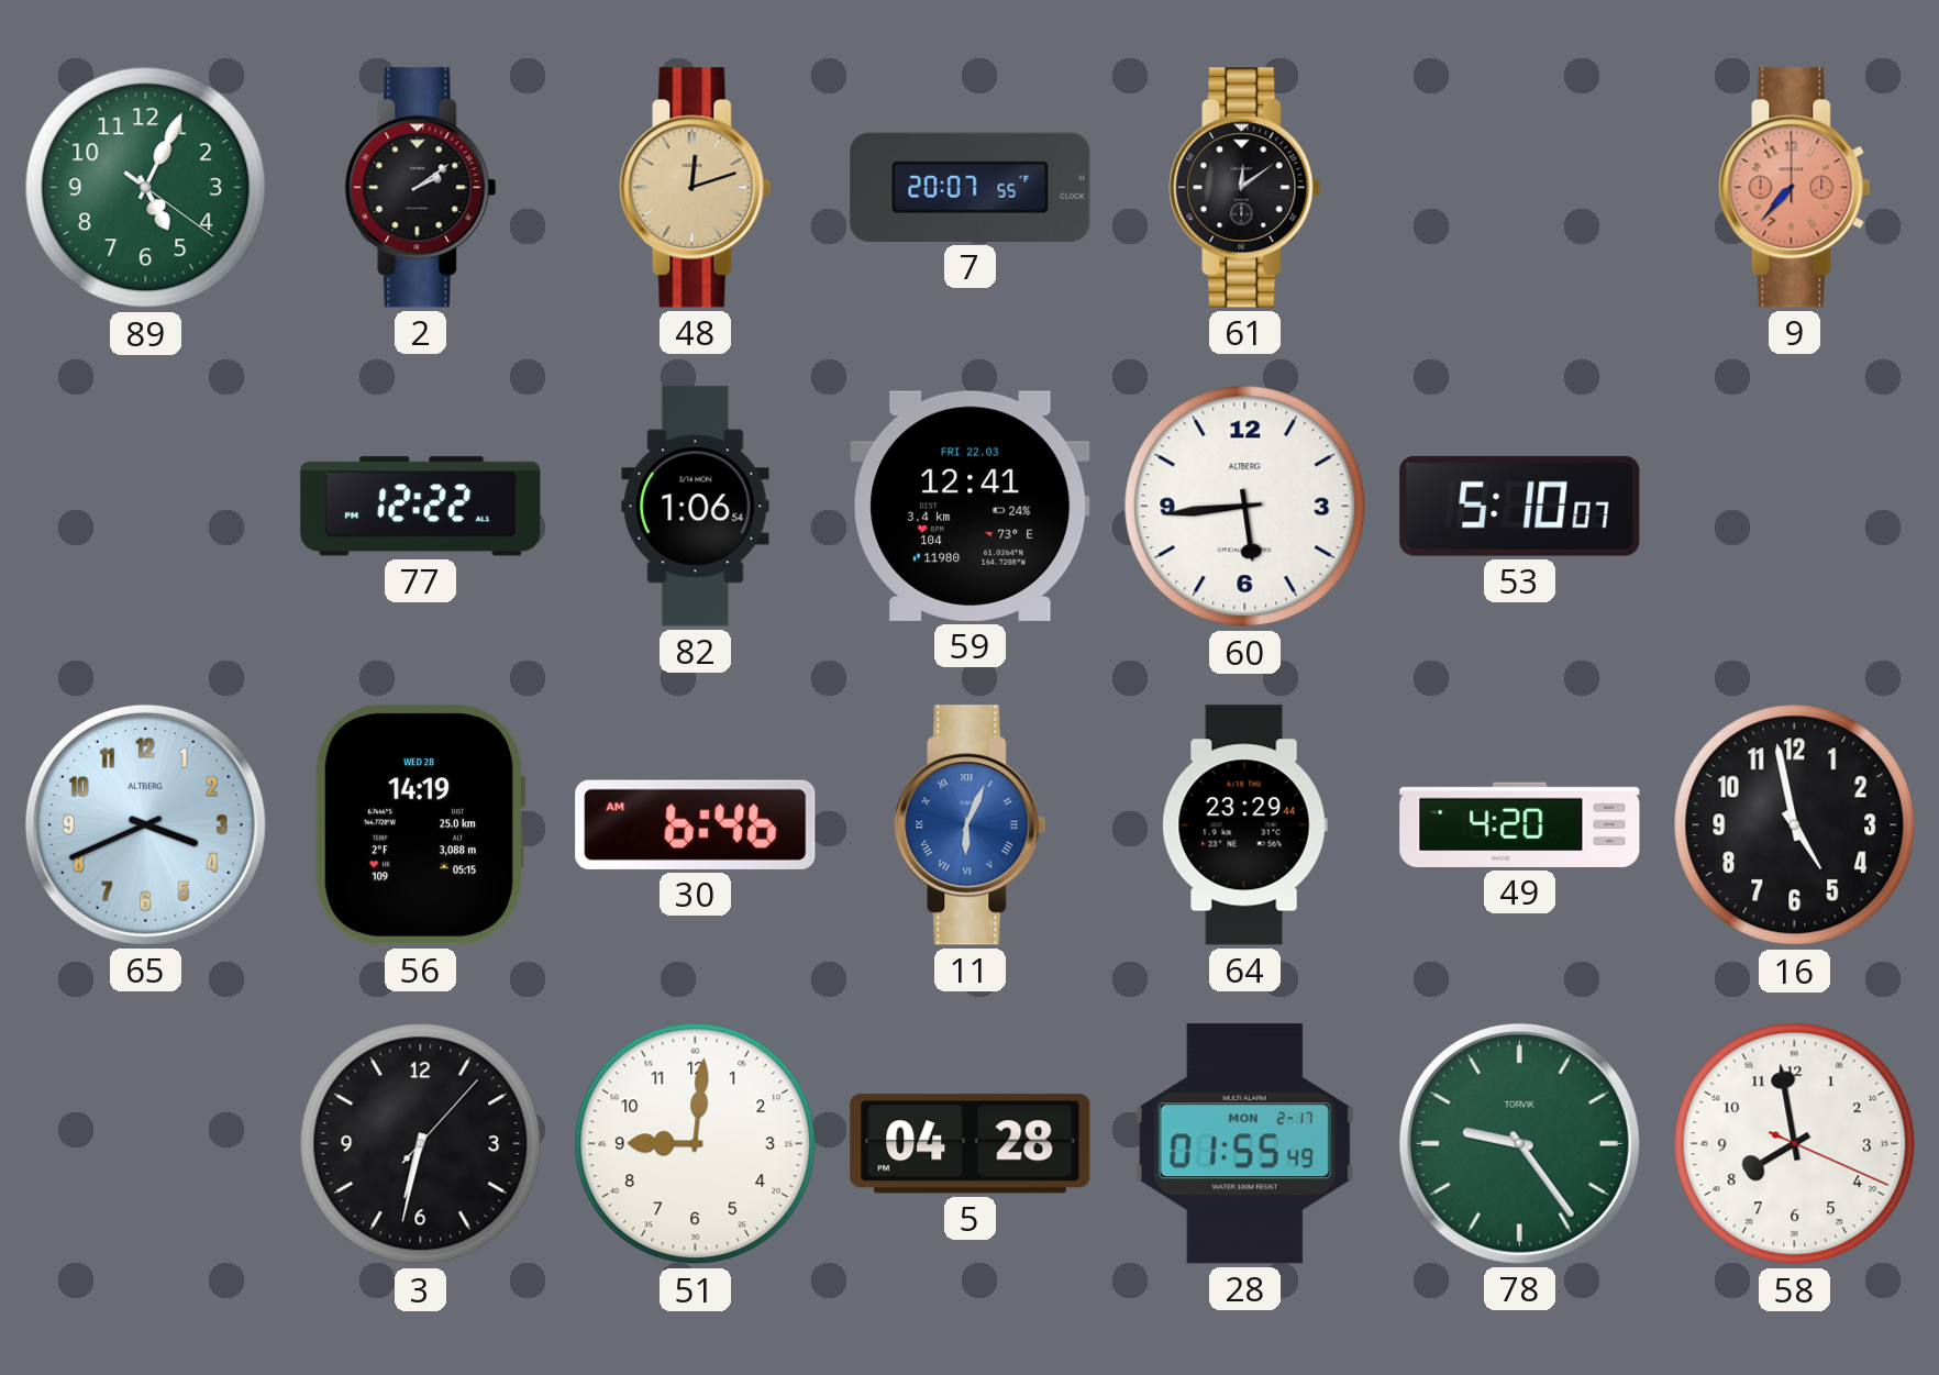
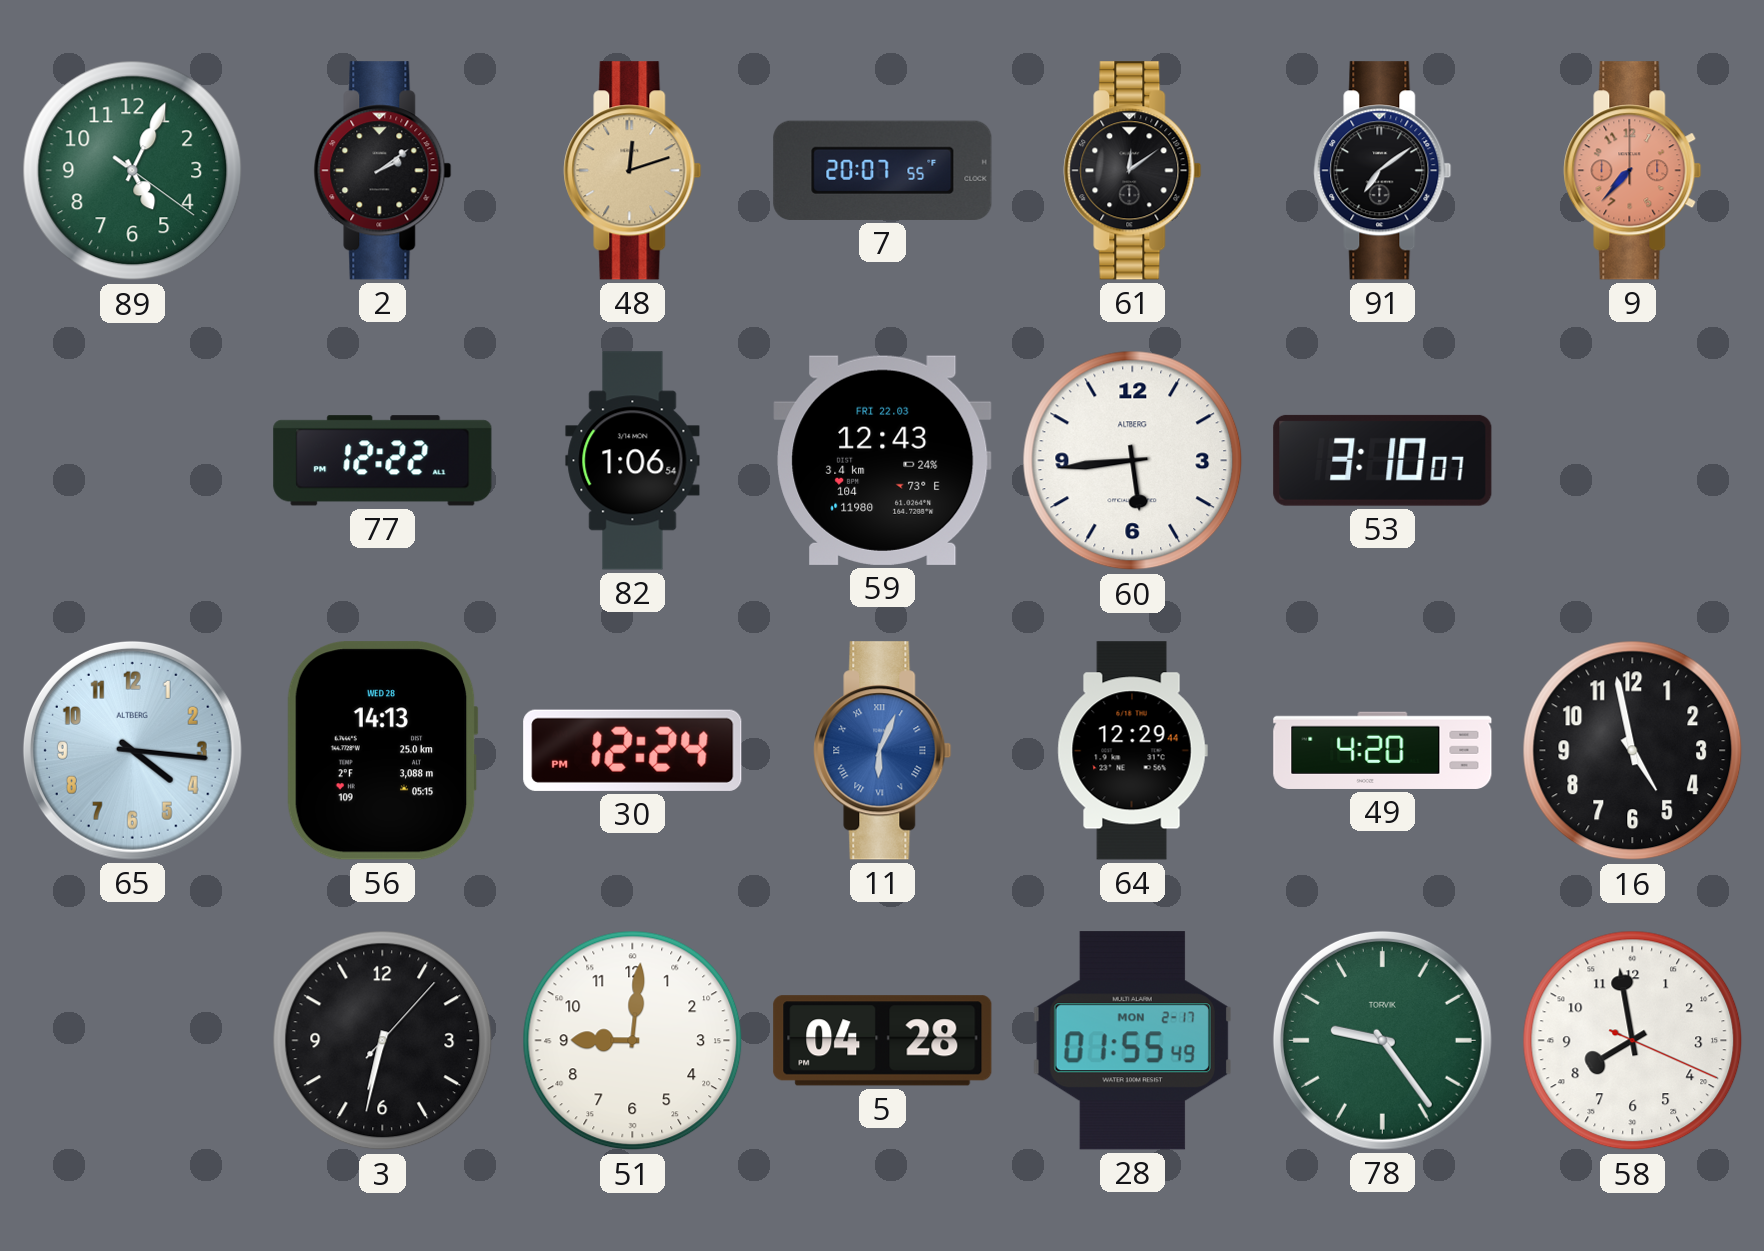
91: none -> 7:09 (1383, 171)
59: 12:41 -> 12:43 (883, 460)
53: 5:10 -> 3:10 (1383, 460)
65: 3:41 -> 4:16 (132, 750)
56: 14:19 -> 14:13 (382, 751)
30: 6:46 -> 12:24 (633, 750)
64: 23:29 -> 12:29 (1132, 751)
